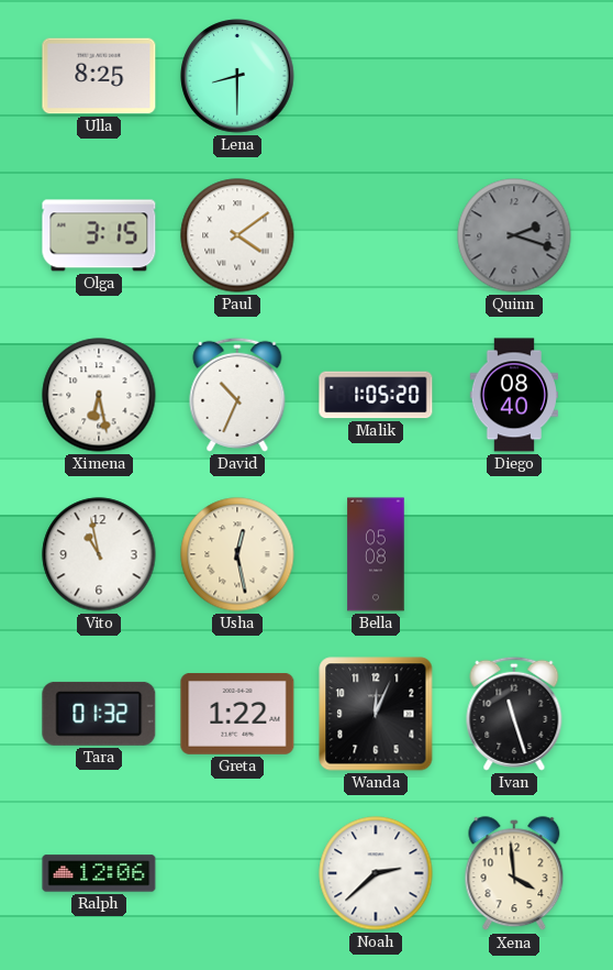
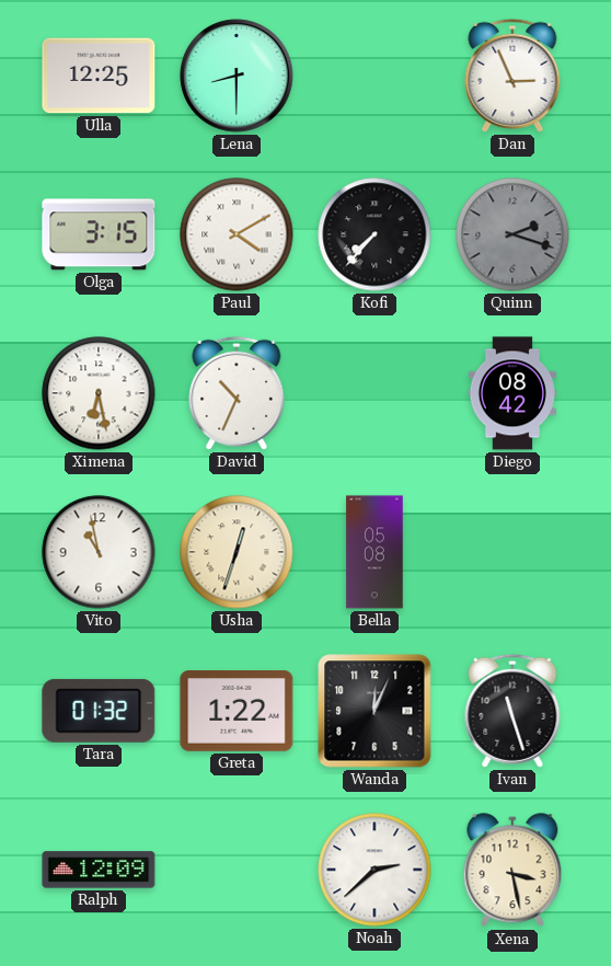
Ulla: 8:25 -> 12:25 (99, 76)
Dan: none -> 2:56 (512, 76)
Paul: 4:09 -> 4:10 (237, 234)
Kofi: none -> 7:37 (374, 234)
Malik: 1:05 -> none (376, 395)
Diego: 08:40 -> 08:42 (511, 393)
Usha: 12:28 -> 12:33 (237, 552)
Ralph: 12:06 -> 12:09 (99, 870)
Xena: 3:59 -> 3:28 (512, 871)
